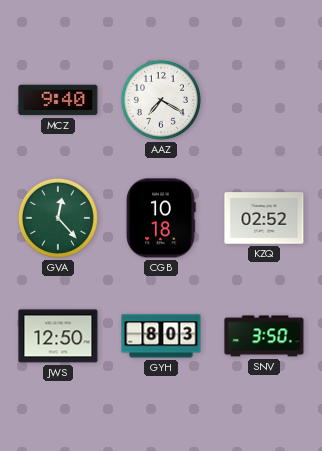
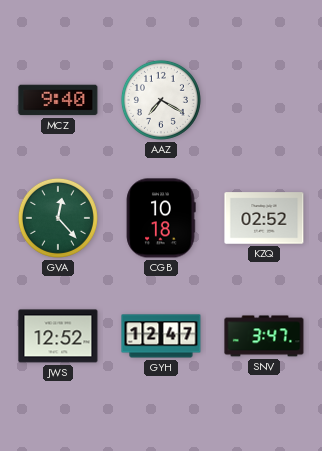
JWS: 12:50 -> 12:52 (58, 336)
GYH: 8:03 -> 12:47 (161, 336)
SNV: 3:50 -> 3:47 (264, 336)
